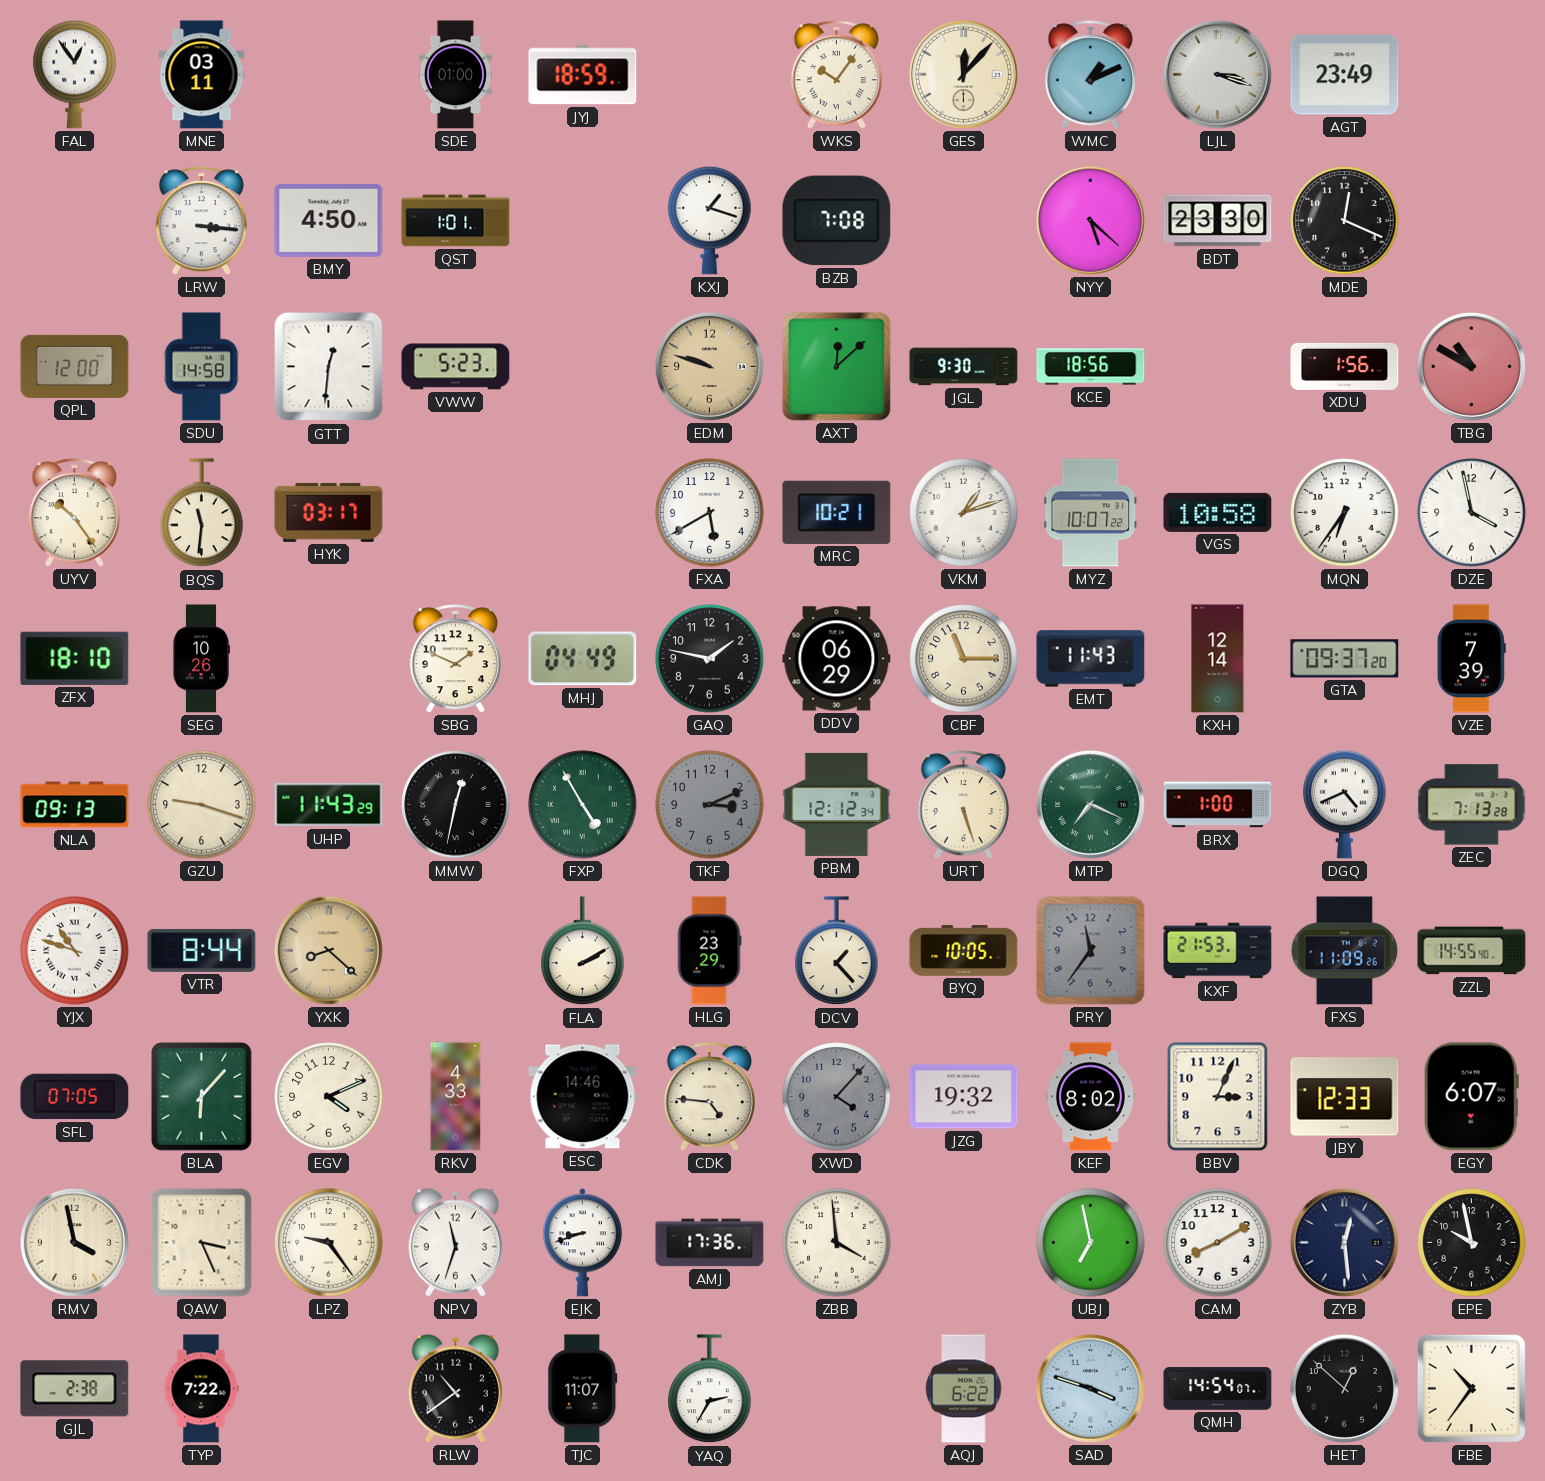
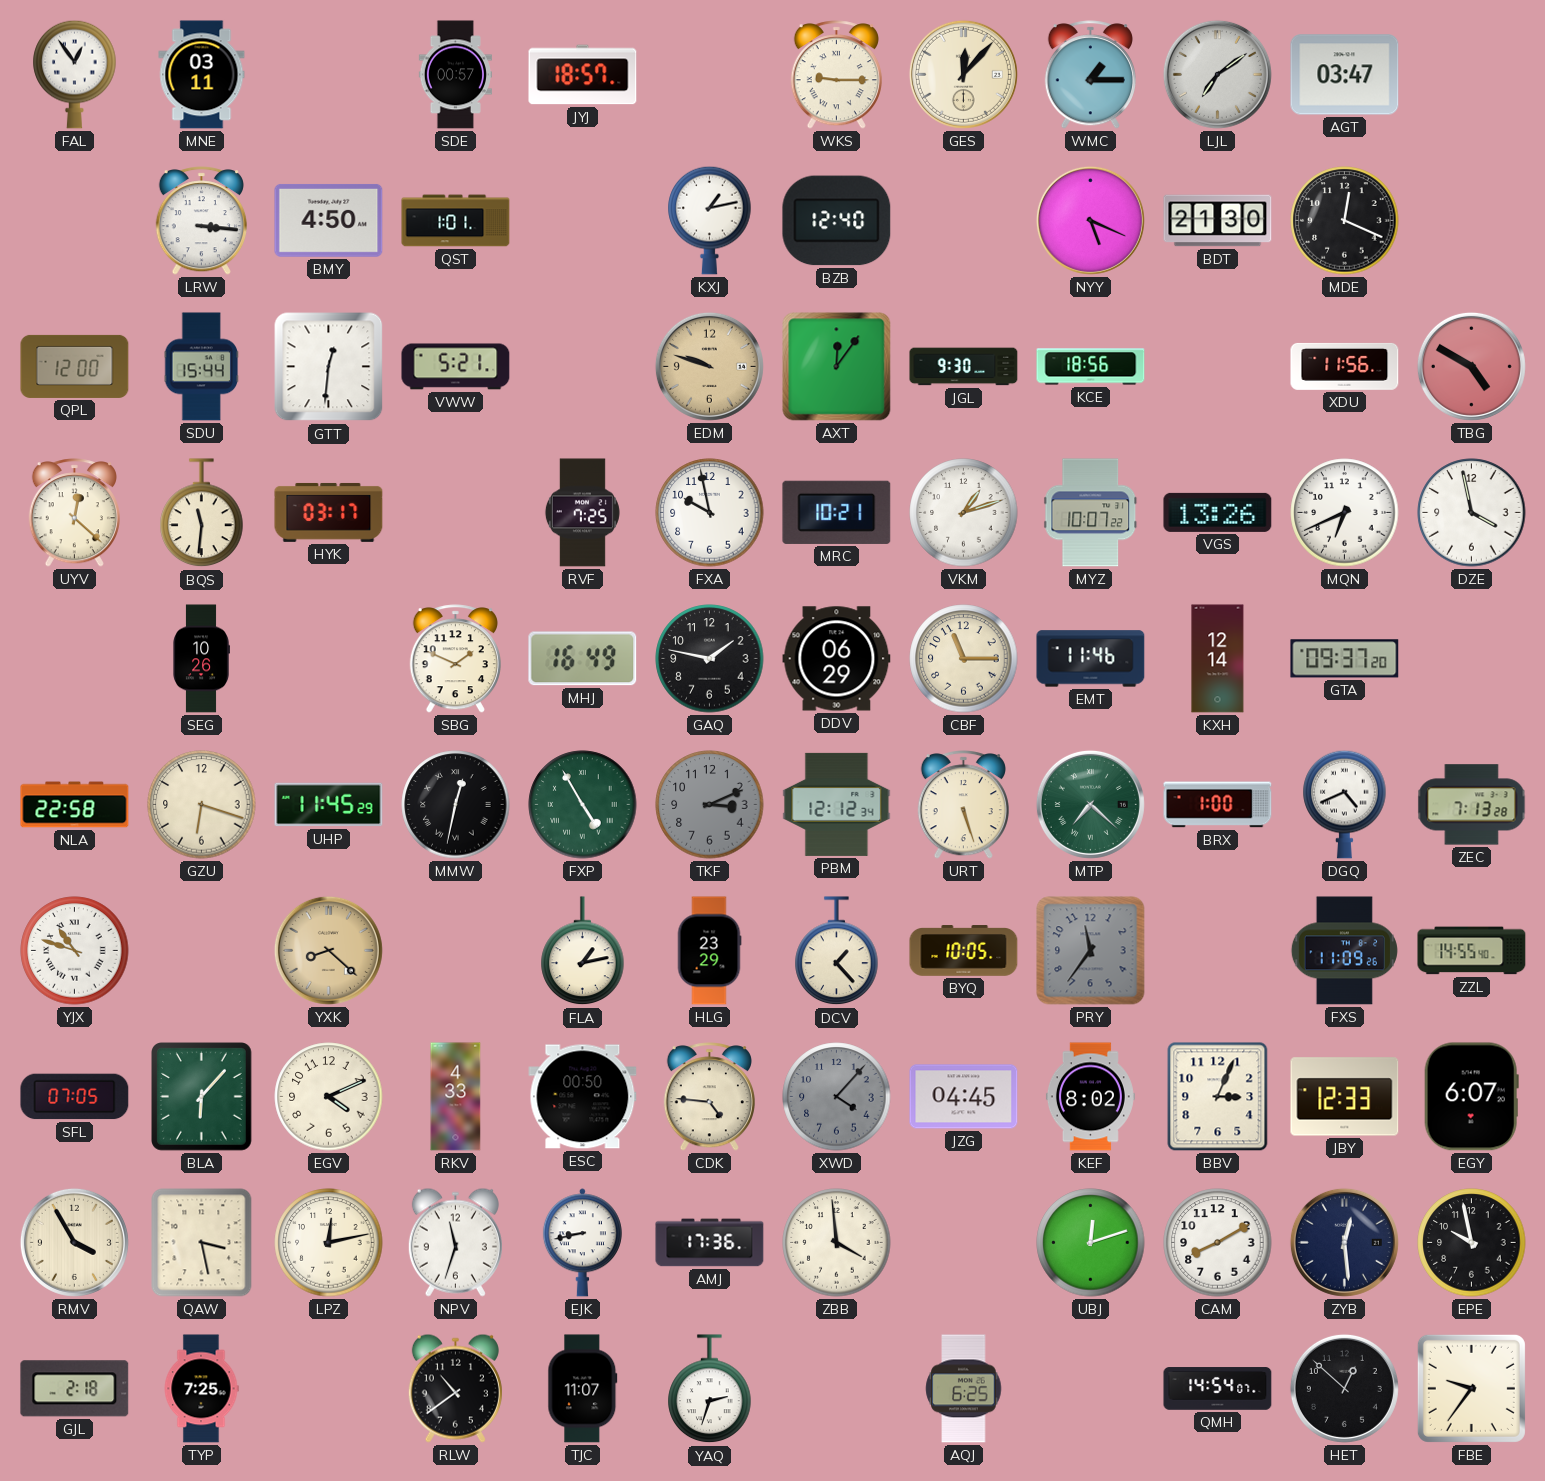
SDE: 01:00 -> 00:57 (455, 75)
JYJ: 18:59 -> 18:57 (583, 75)
WKS: 10:06 -> 9:15 (836, 75)
WMC: 1:11 -> 1:15 (1090, 75)
LJL: 3:18 -> 7:09 (1217, 74)
AGT: 23:49 -> 03:47 (1345, 75)
KXJ: 1:18 -> 1:13 (710, 220)
BZB: 7:08 -> 12:40 (837, 221)
NYY: 5:22 -> 5:19 (1090, 220)
BDT: 23:30 -> 21:30 (1218, 221)
SDU: 14:58 -> 15:44 (202, 367)
VWW: 5:23 -> 5:21 (456, 367)
AXT: 12:08 -> 12:06 (837, 367)
XDU: 1:56 -> 11:56 (1345, 366)
TBG: 10:50 -> 4:50 (1471, 366)
UYV: 10:24 -> 12:22 (74, 513)
RVF: none -> 7:25 (582, 513)
FXA: 5:40 -> 9:58 (710, 513)
VGS: 10:58 -> 13:26 (1218, 512)
MQN: 6:36 -> 6:41 (1345, 513)
ZFX: 18:10 -> none (75, 658)
MHJ: 04:49 -> 16:49 (583, 659)
EMT: 11:43 -> 11:46 (1091, 659)
VZE: 7:39 -> none (1471, 659)
NLA: 09:13 -> 22:58 (75, 805)
GZU: 9:18 -> 6:18 (202, 805)
UHP: 11:43 -> 11:45 (329, 805)
MTP: 7:19 -> 7:22 (1090, 804)
VTR: 8:44 -> none (202, 950)
FLA: 2:10 -> 1:13 (583, 951)
KXF: 21:53 -> none (1218, 951)
ESC: 14:46 -> 00:50 (583, 1097)
JZG: 19:32 -> 04:45 (964, 1097)
RMV: 3:58 -> 3:55 (74, 1242)
QAW: 3:26 -> 3:28 (202, 1243)
LPZ: 9:24 -> 12:13 (329, 1243)
EJK: 8:42 -> 8:43 (582, 1243)
UBJ: 6:58 -> 12:12 (1091, 1243)
GJL: 2:38 -> 2:18 (75, 1389)
TYP: 7:22 -> 7:25 (201, 1389)
YAQ: 2:35 -> 2:33 (710, 1389)
AQJ: 6:22 -> 6:25 (964, 1389)
SAD: 3:48 -> none (1090, 1388)
FBE: 10:36 -> 9:36 (1471, 1388)
